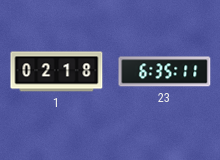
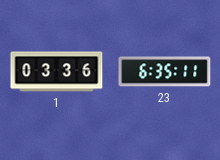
1: 02:18 -> 03:36 (57, 72)
